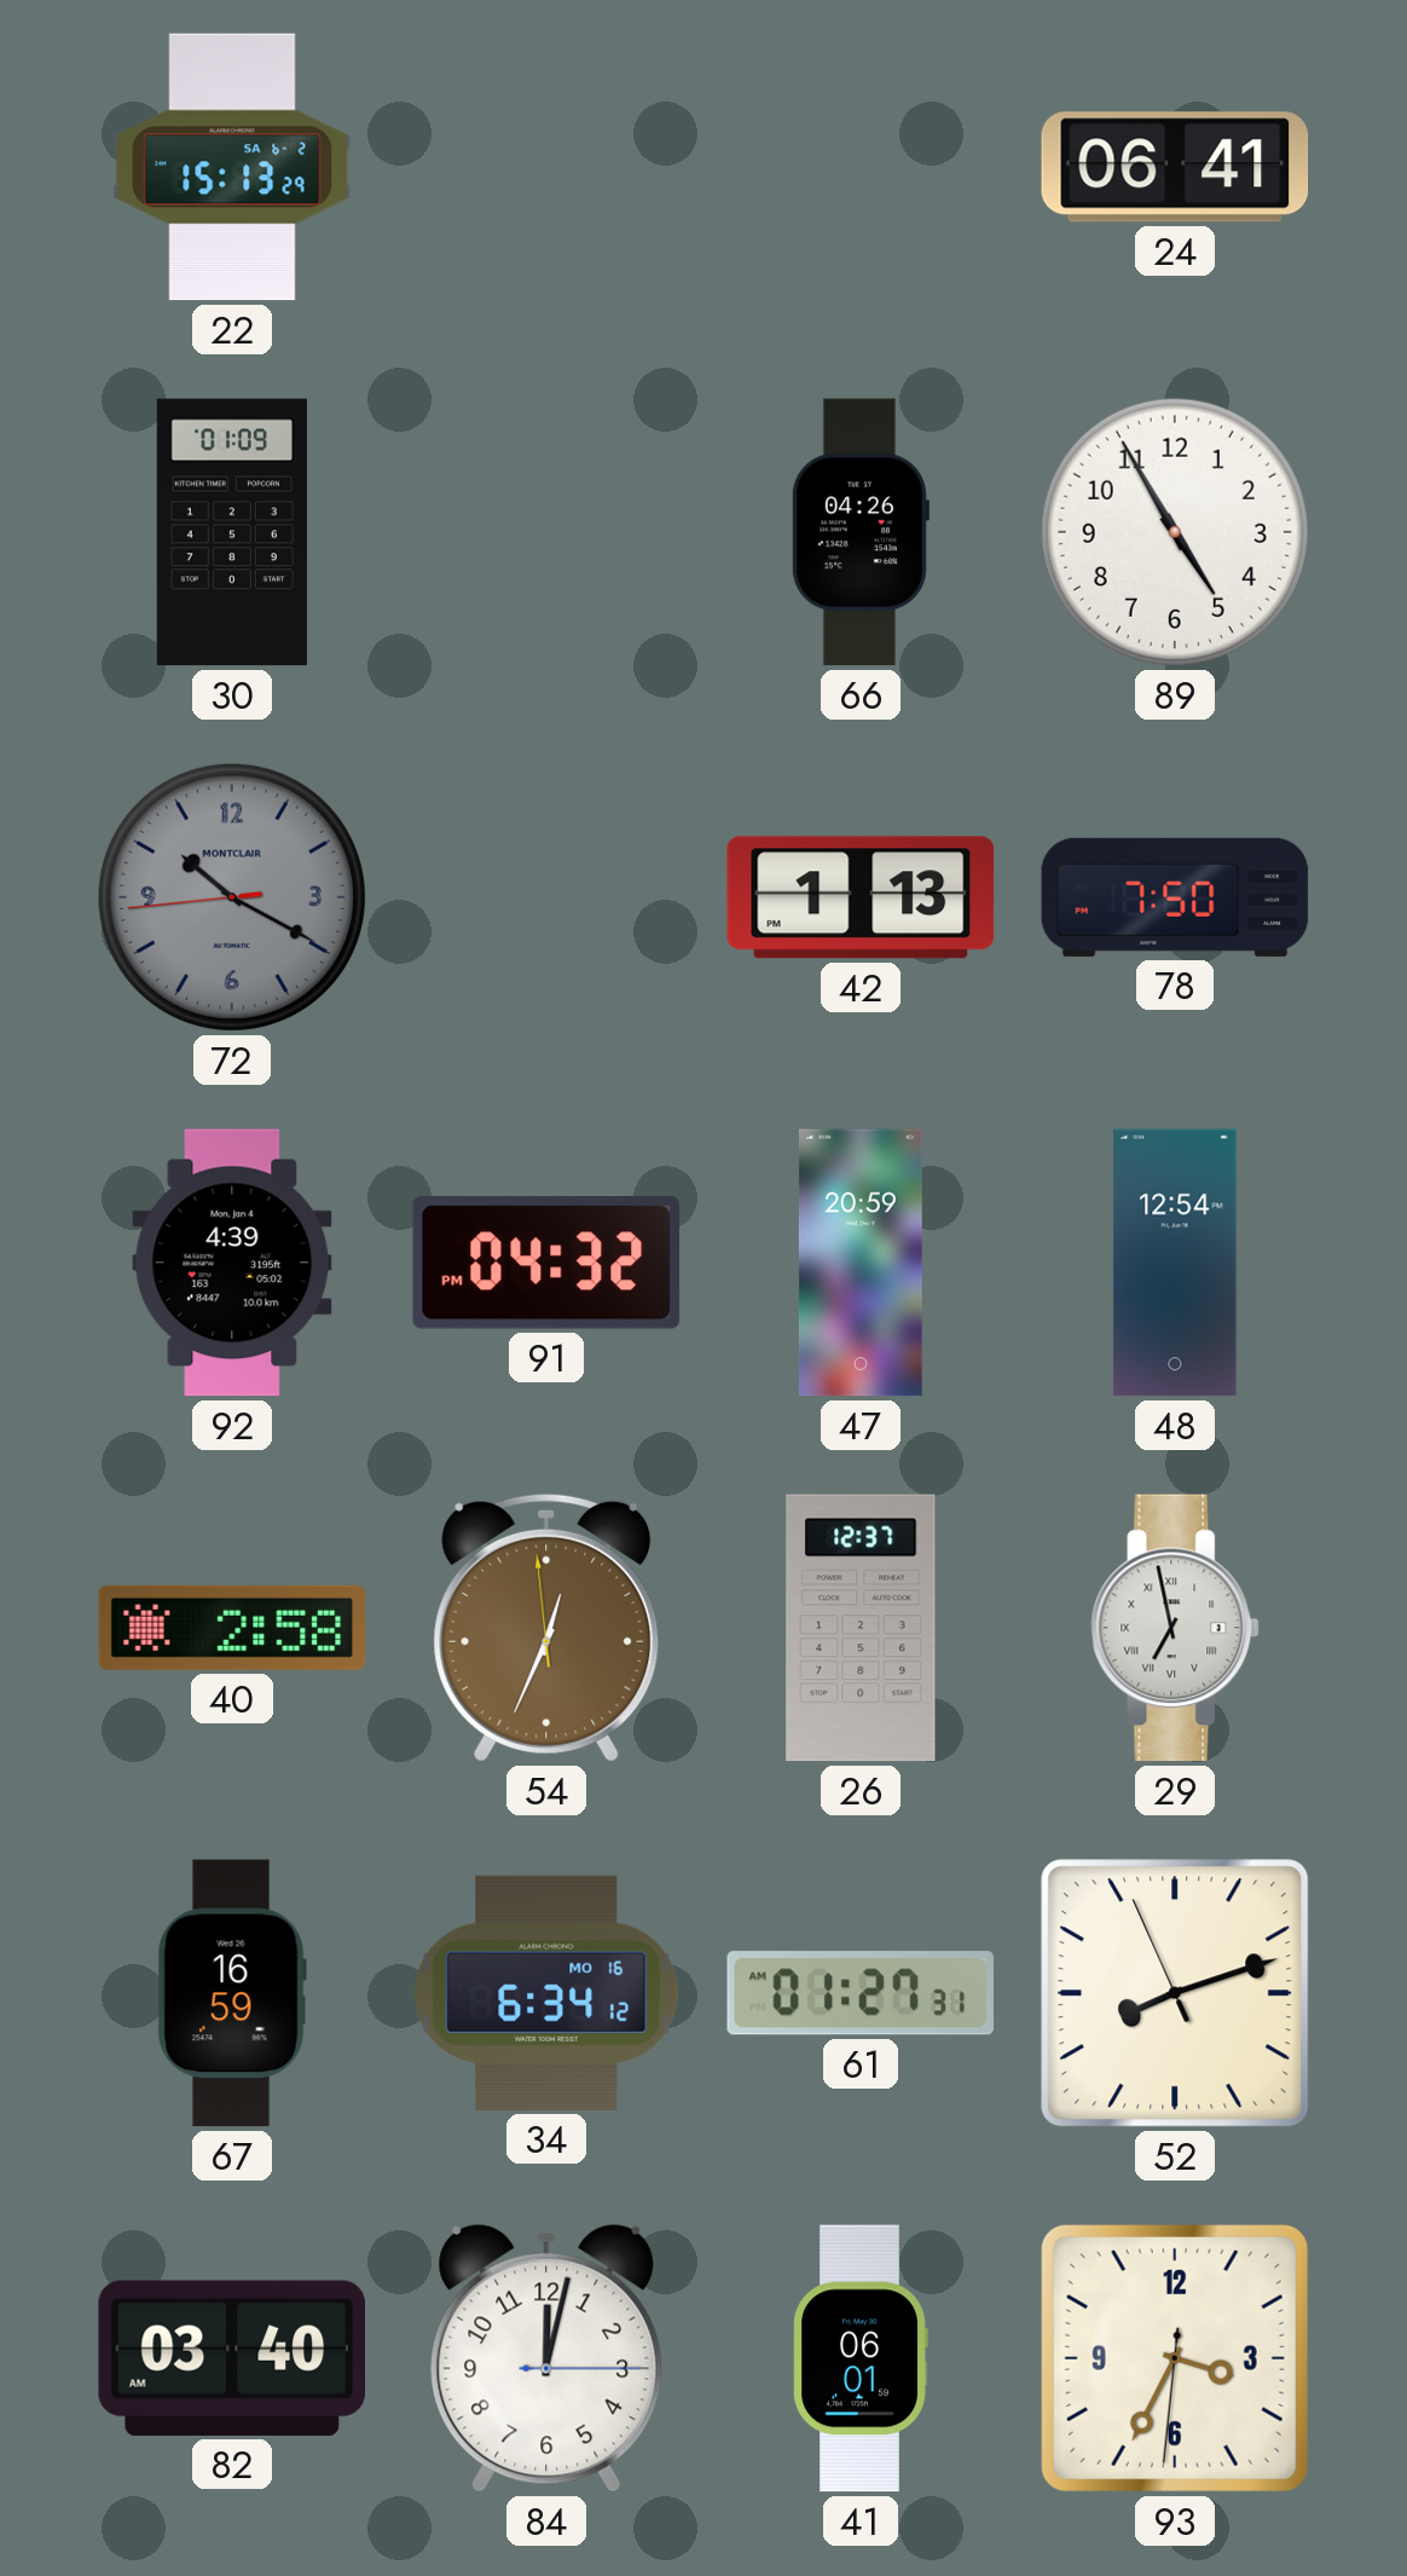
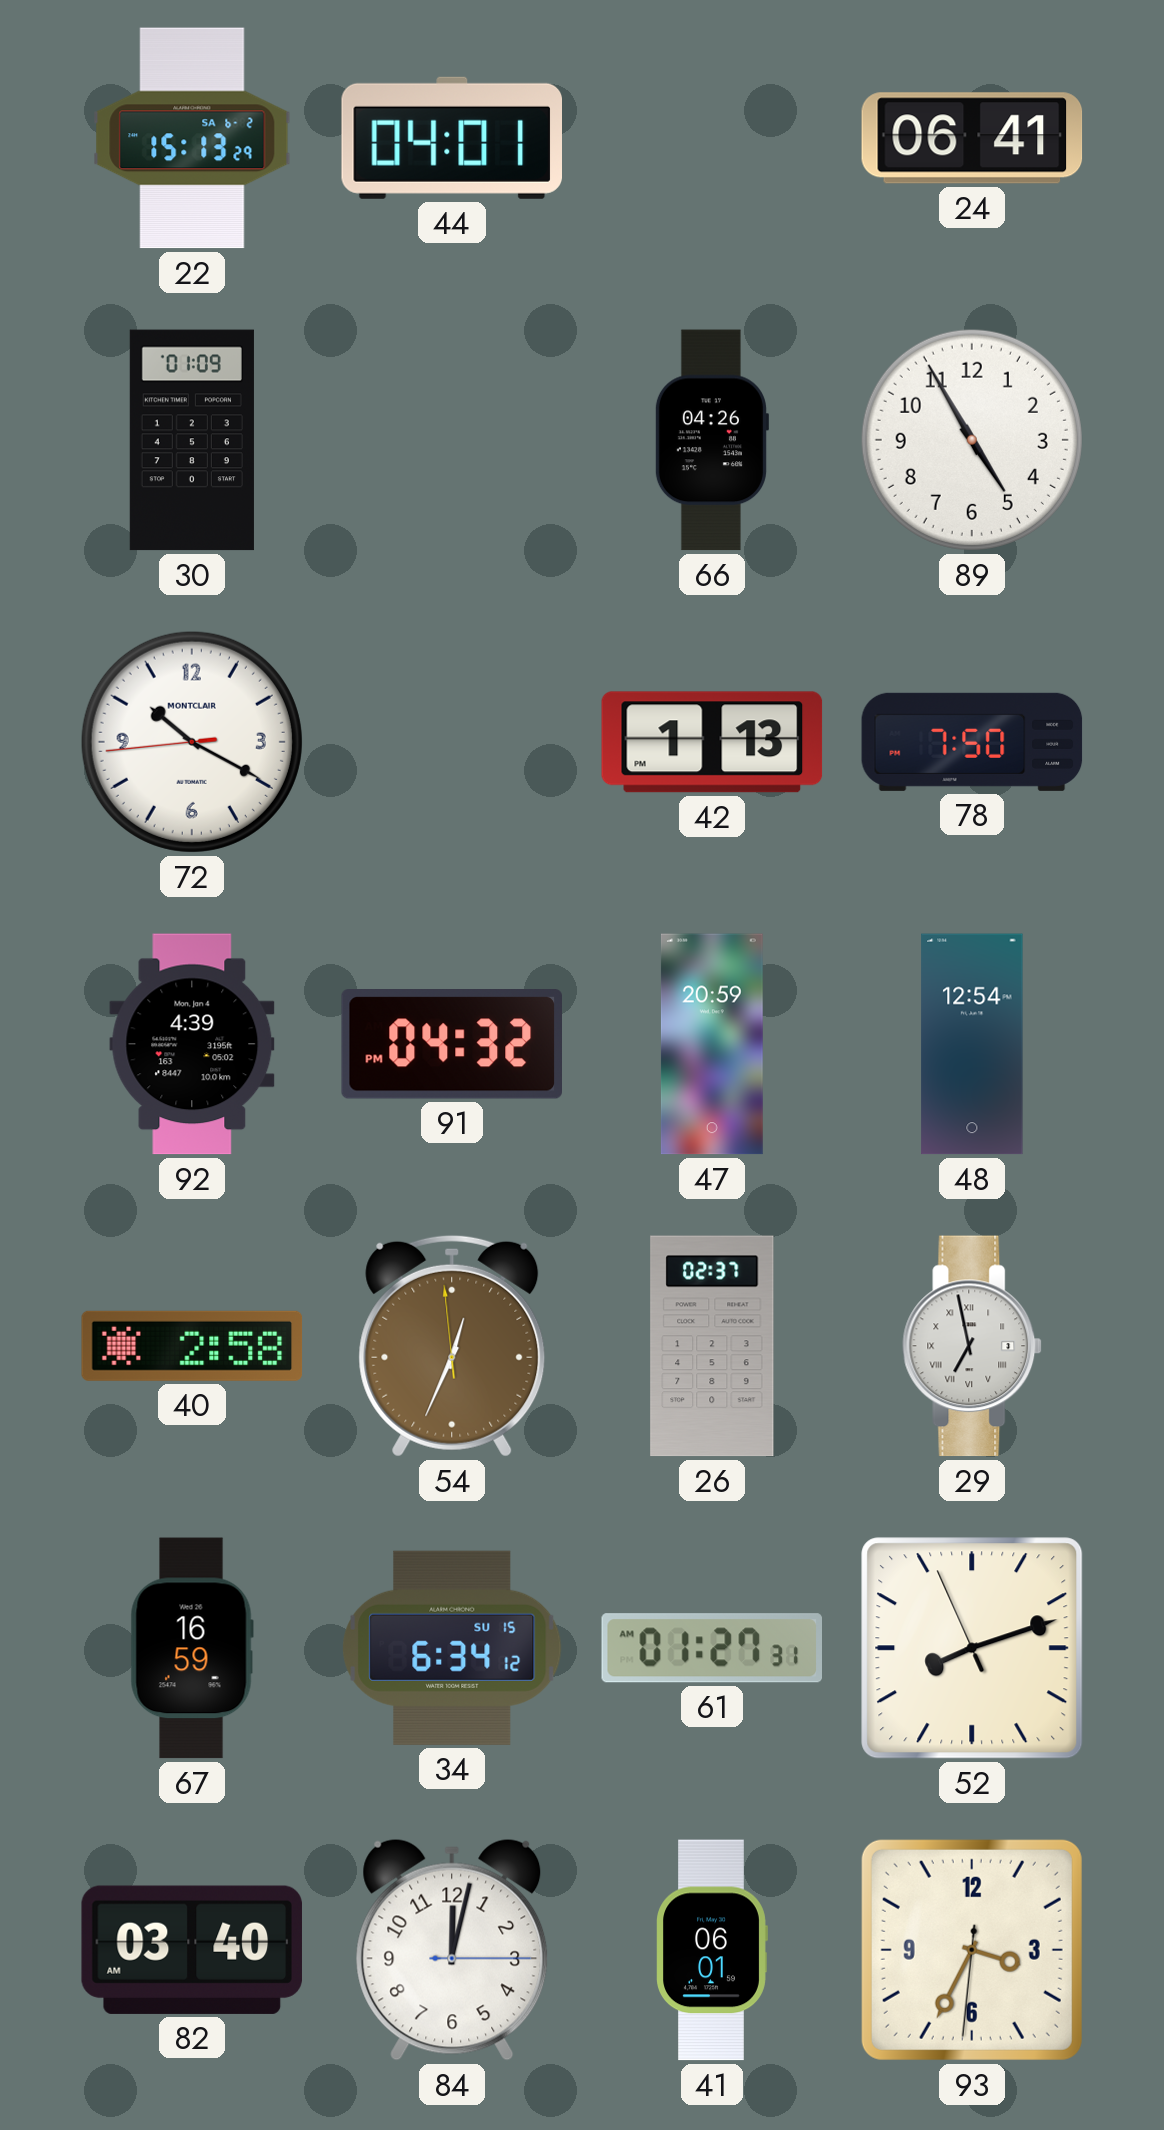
44: none -> 04:01 (452, 138)
72 dial: grey -> white (192, 742)
26: 12:37 -> 02:37 (712, 1346)
34 date: MO 16 -> SU 15 (452, 1648)
